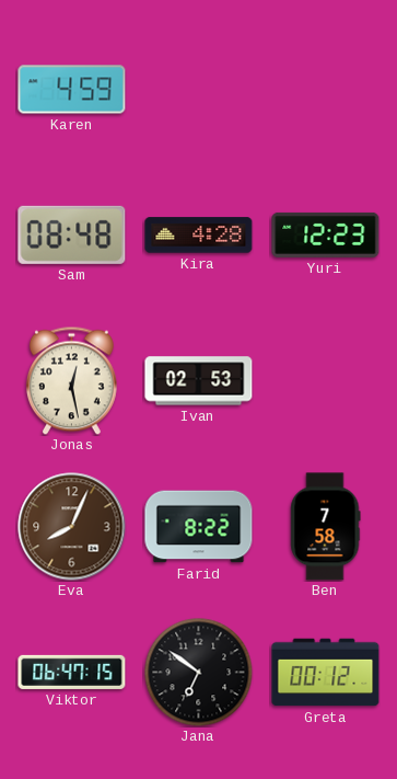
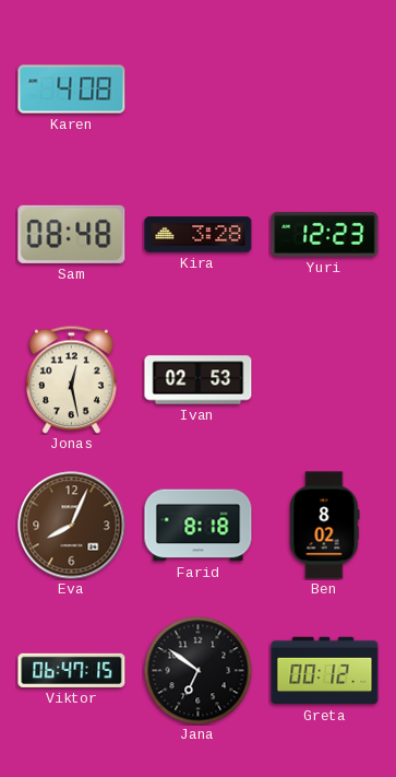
Karen: 4:59 -> 4:08 (72, 90)
Kira: 4:28 -> 3:28 (199, 235)
Farid: 8:22 -> 8:18 (199, 526)
Ben: 7:58 -> 8:02 (325, 526)
